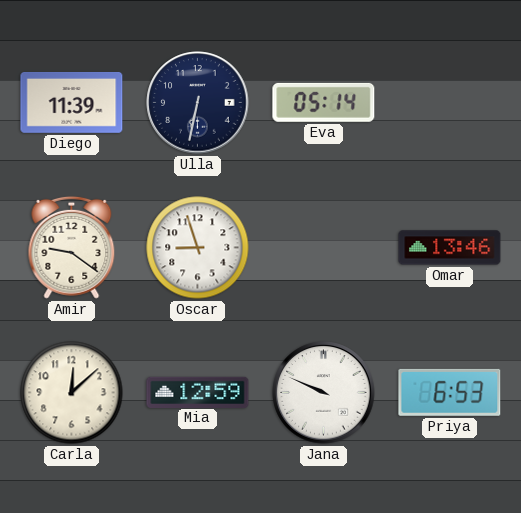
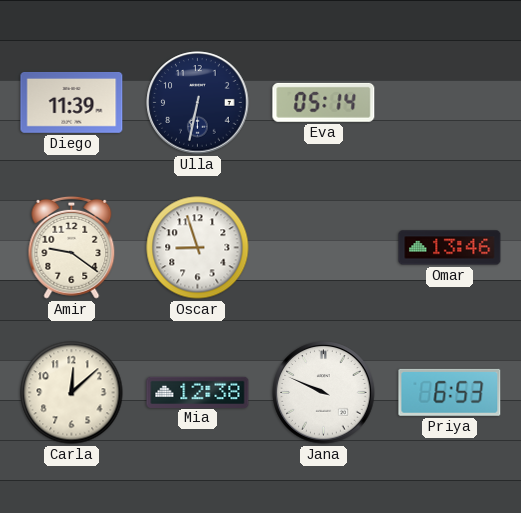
Mia: 12:59 -> 12:38 (198, 392)
